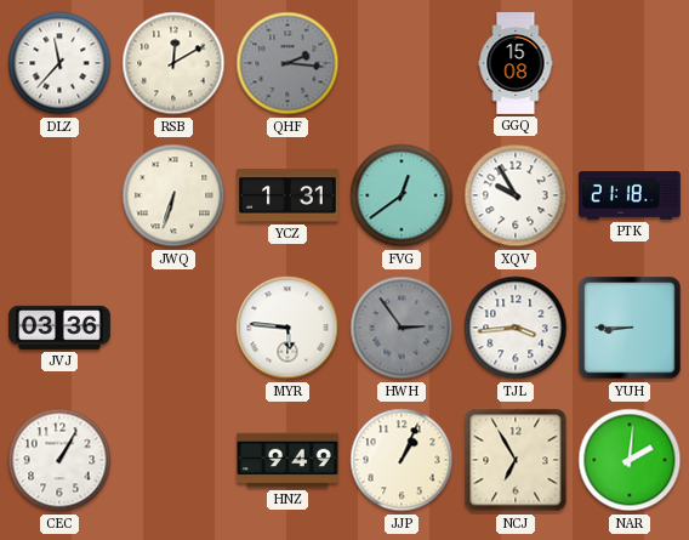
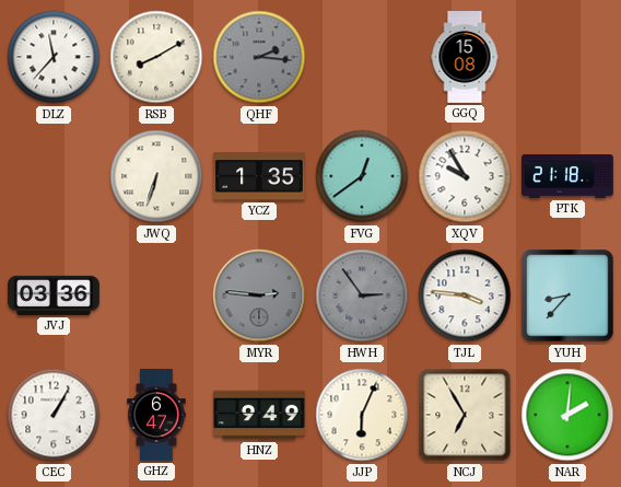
RSB: 12:10 -> 8:10 (156, 57)
YCZ: 1:31 -> 1:35 (260, 176)
MYR: 5:46 -> 2:46 (259, 295)
MYR dial: white -> grey (259, 295)
TJL: 3:44 -> 3:46 (465, 295)
YUH: 8:45 -> 8:37 (567, 295)
GHZ: none -> 6:47 (156, 415)
JJP: 1:04 -> 6:04 (362, 415)
